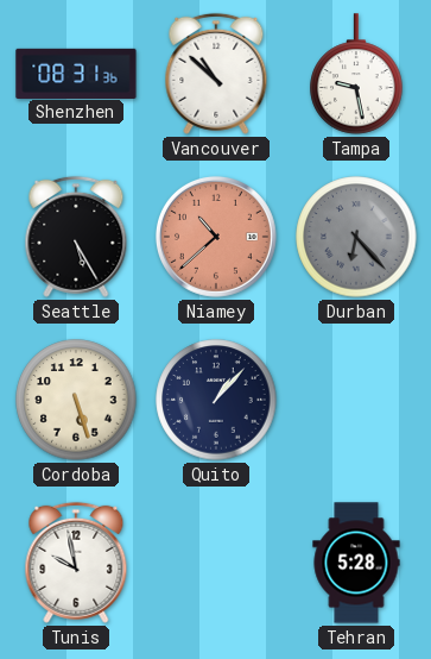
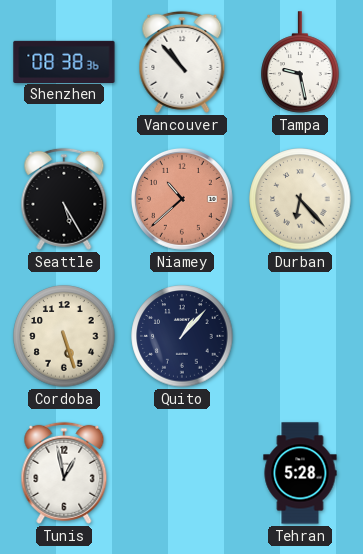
Shenzhen: 08:31 -> 08:38 (64, 61)
Vancouver: 10:52 -> 10:53 (182, 62)
Durban dial: grey -> cream (300, 199)
Tunis: 9:58 -> 12:58 (64, 473)
